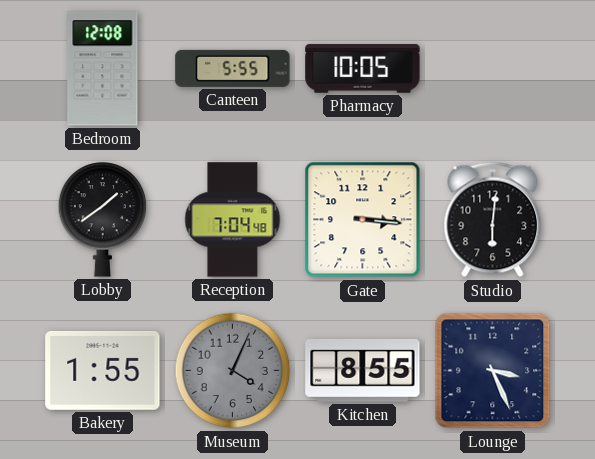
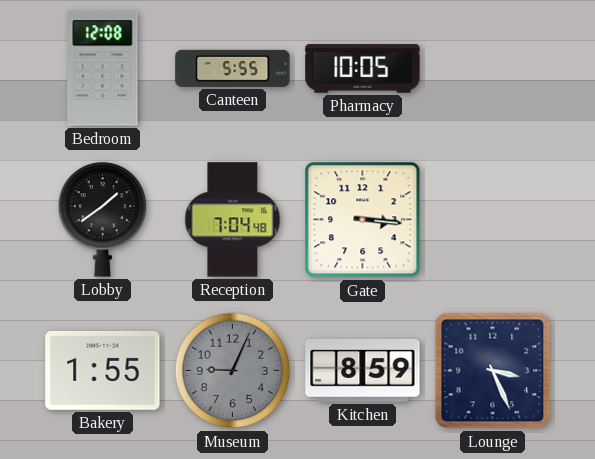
Studio: 6:01 -> none (493, 220)
Museum: 4:04 -> 9:04 (233, 371)
Kitchen: 8:55 -> 8:59 (363, 370)
